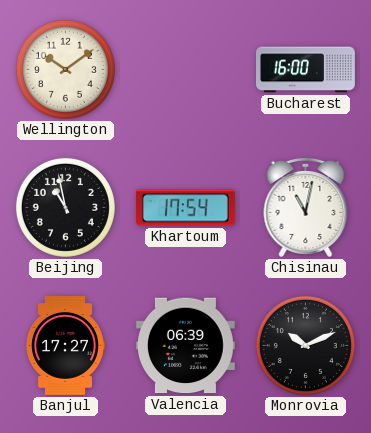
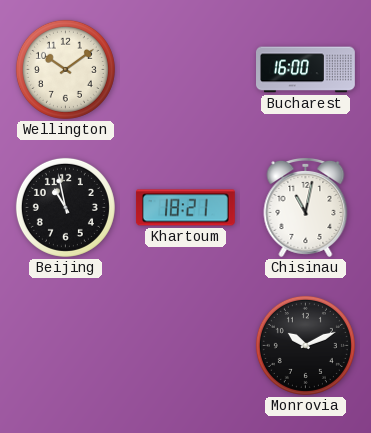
Khartoum: 17:54 -> 18:21 (185, 208)
Banjul: 17:27 -> none (66, 346)
Valencia: 06:39 -> none (185, 346)
